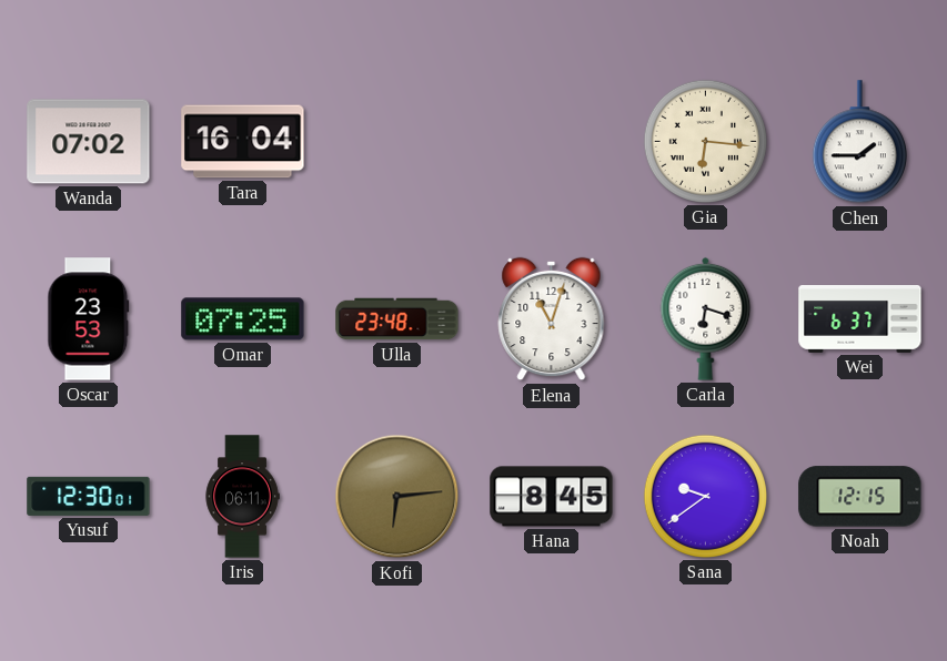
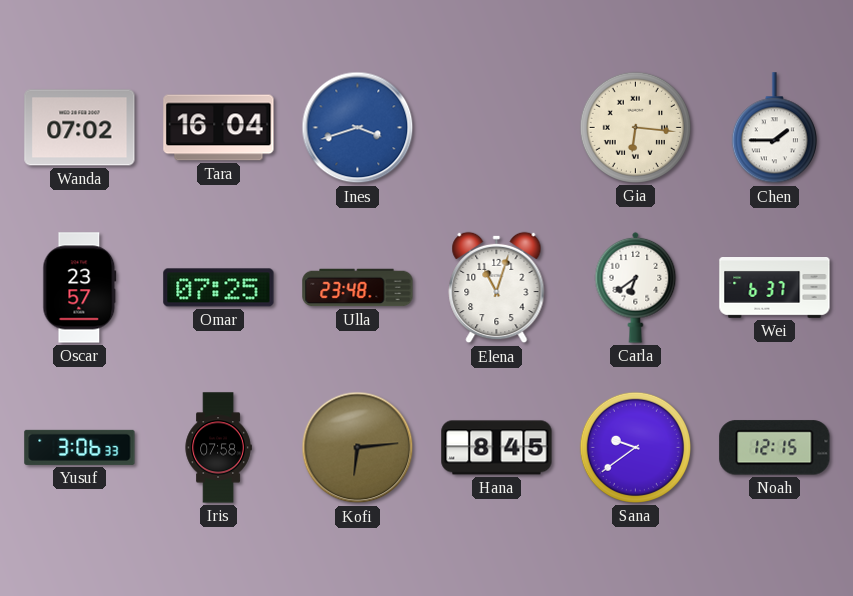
Ines: none -> 3:42 (358, 128)
Oscar: 23:53 -> 23:57 (80, 288)
Carla: 6:18 -> 6:39 (636, 287)
Yusuf: 12:30 -> 3:06 (80, 447)
Iris: 06:11 -> 07:58 (218, 448)
